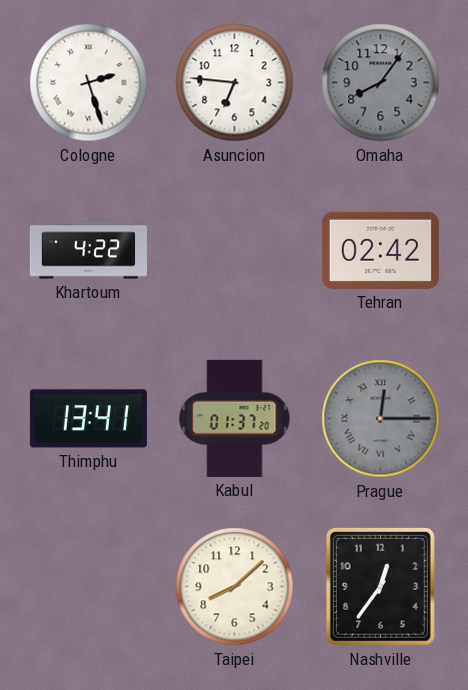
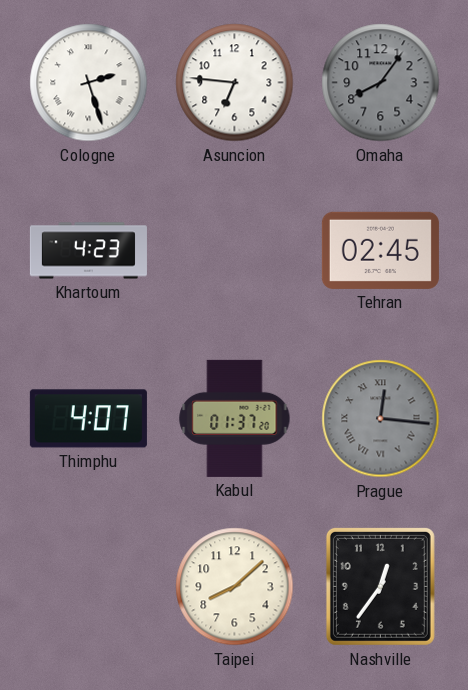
Khartoum: 4:22 -> 4:23 (88, 251)
Tehran: 02:42 -> 02:45 (380, 250)
Thimphu: 13:41 -> 4:07 (88, 419)
Prague: 12:15 -> 12:16 (381, 419)
